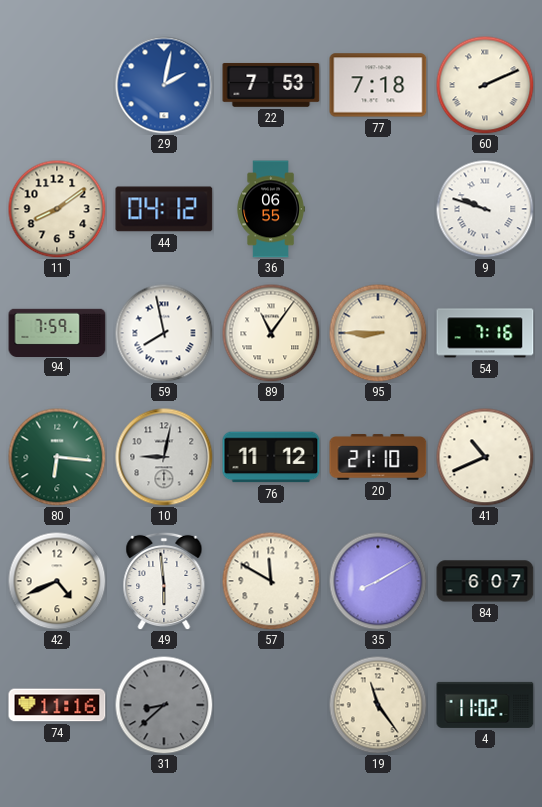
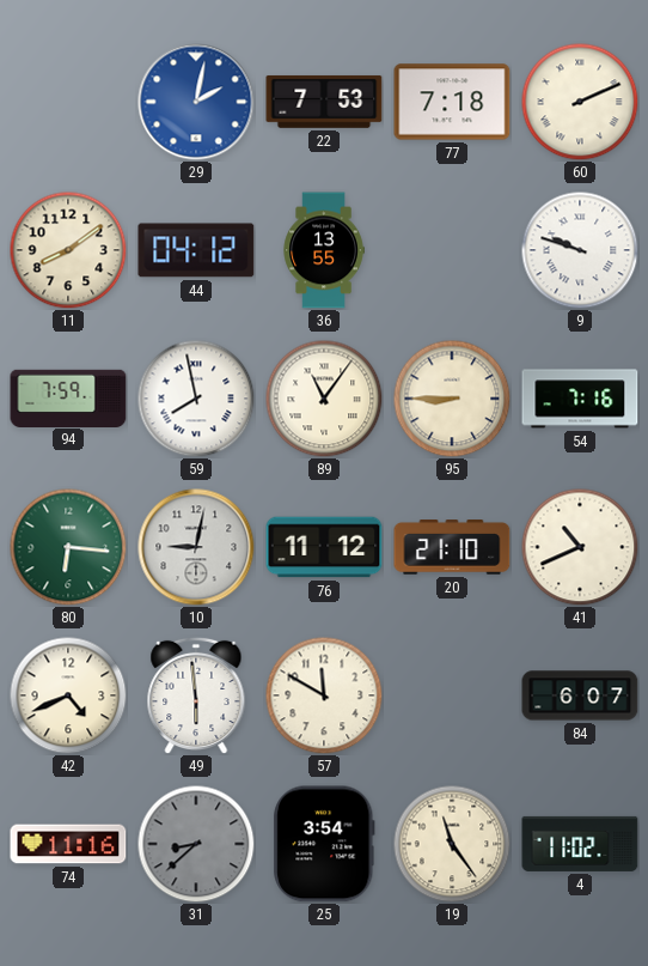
36: 06:55 -> 13:55 (324, 250)
35: 8:10 -> none (378, 581)
25: none -> 3:54 (324, 844)
